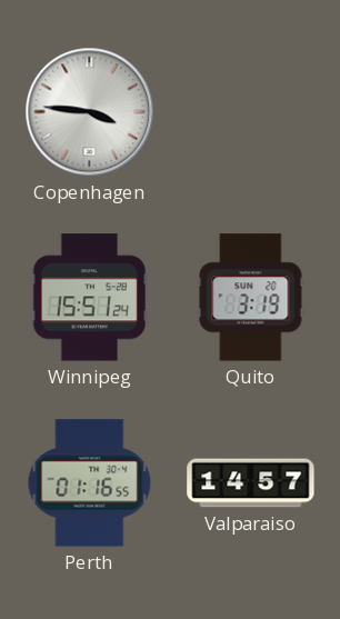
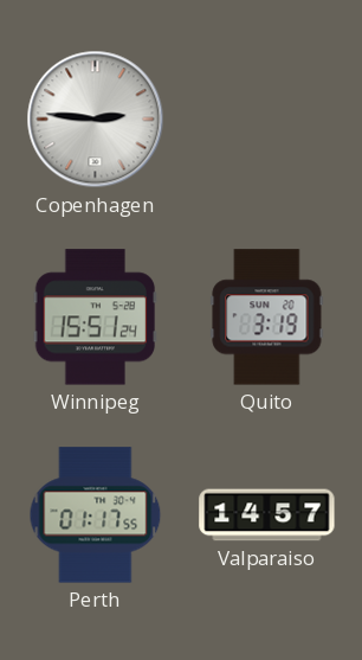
Copenhagen: 3:46 -> 2:46 (96, 120)
Perth: 01:16 -> 01:17 (96, 515)
